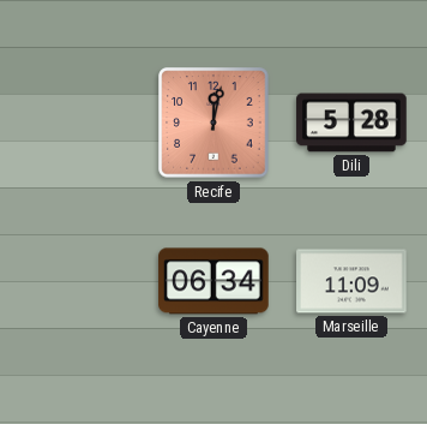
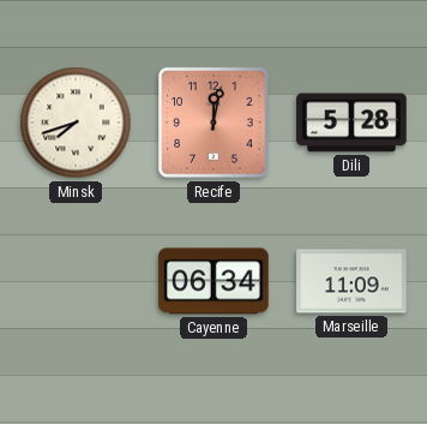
Minsk: none -> 7:42 (76, 123)
